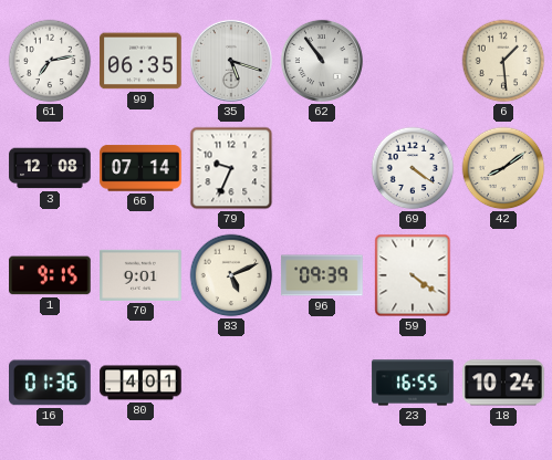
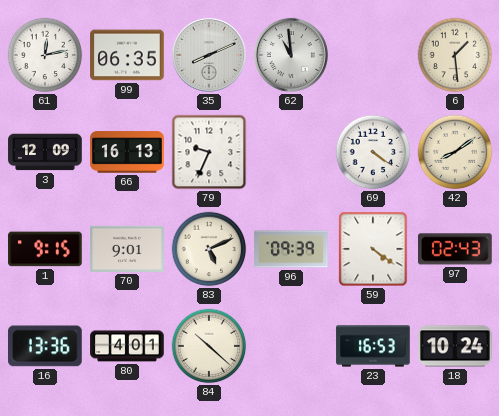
61: 7:13 -> 12:13 (45, 55)
35: 5:18 -> 8:11 (209, 55)
62: 10:54 -> 10:59 (291, 55)
3: 12:08 -> 12:09 (45, 152)
66: 07:14 -> 16:13 (127, 152)
97: none -> 02:43 (456, 249)
16: 01:36 -> 13:36 (46, 346)
84: none -> 10:22 (209, 346)
23: 16:55 -> 16:53 (373, 346)
